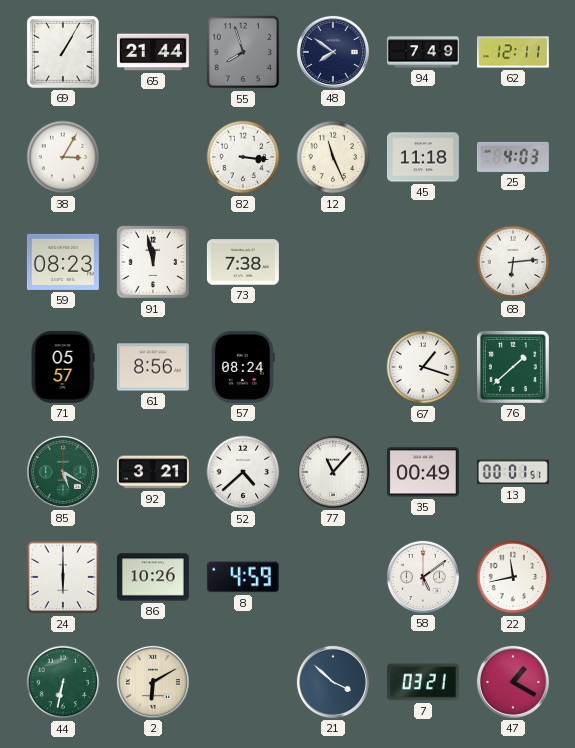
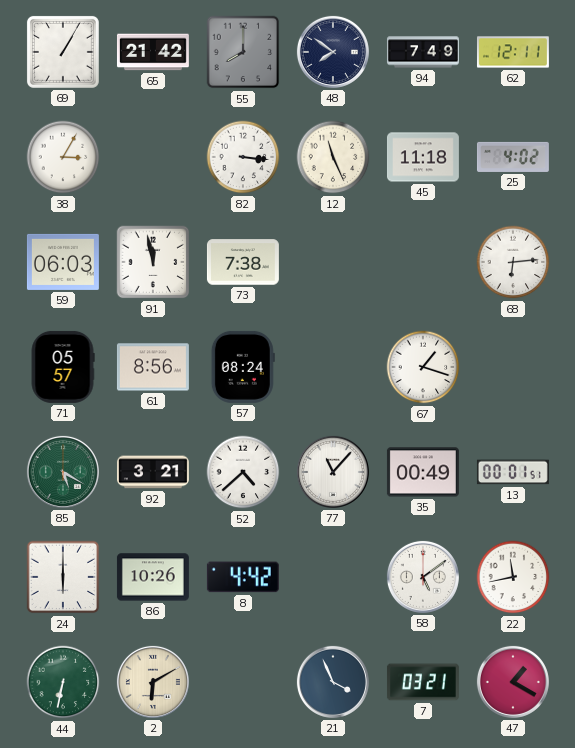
65: 21:44 -> 21:42 (153, 52)
55: 7:57 -> 8:00 (243, 52)
25: 4:03 -> 4:02 (513, 157)
59: 08:23 -> 06:03 (63, 262)
76: 1:38 -> none (513, 367)
8: 4:59 -> 4:42 (243, 577)
21: 3:52 -> 3:56 (333, 682)
